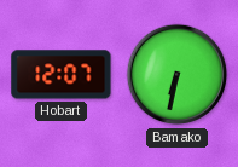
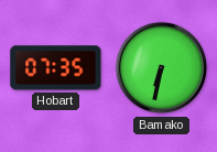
Hobart: 12:07 -> 07:35 (56, 68)
